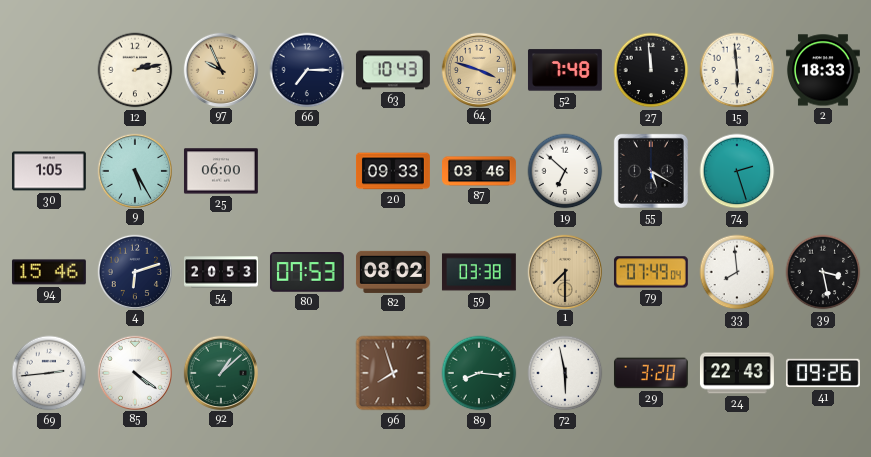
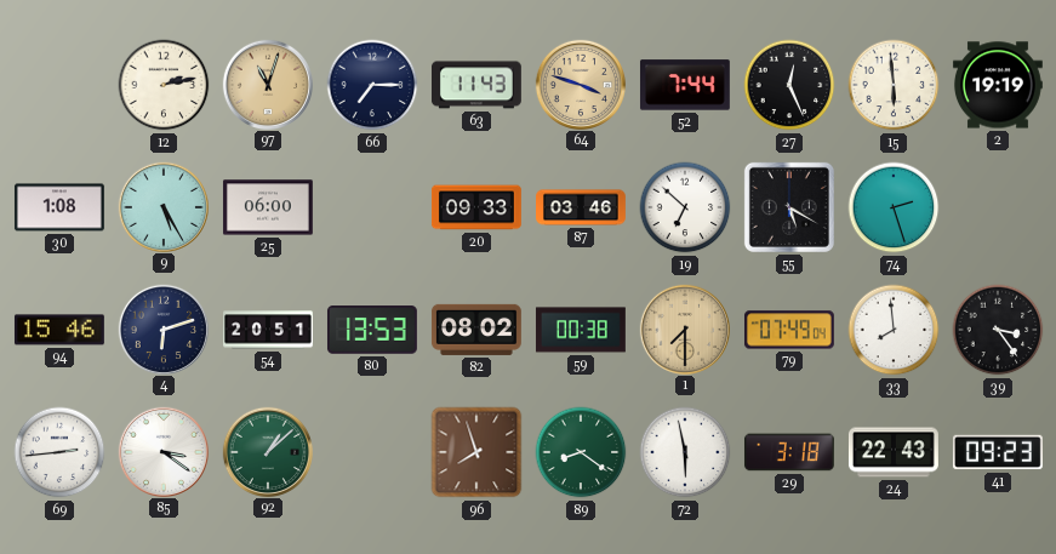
97: 9:56 -> 11:03 (267, 84)
63: 10:43 -> 11:43 (476, 85)
52: 7:48 -> 7:44 (685, 85)
27: 11:59 -> 12:26 (789, 85)
2: 18:33 -> 19:19 (998, 85)
30: 1:05 -> 1:08 (59, 207)
54: 20:53 -> 20:51 (269, 330)
80: 07:53 -> 13:53 (372, 330)
59: 03:38 -> 00:38 (581, 330)
39: 3:28 -> 3:24 (998, 330)
85: 4:21 -> 3:21 (162, 451)
89: 8:16 -> 8:21 (581, 452)
29: 3:20 -> 3:18 (789, 452)
41: 09:26 -> 09:23 (998, 452)
